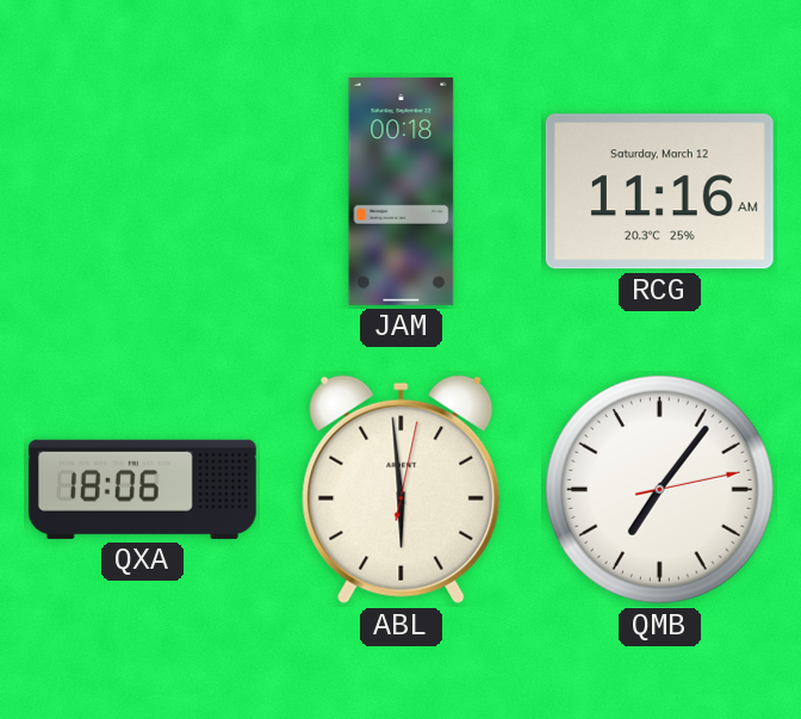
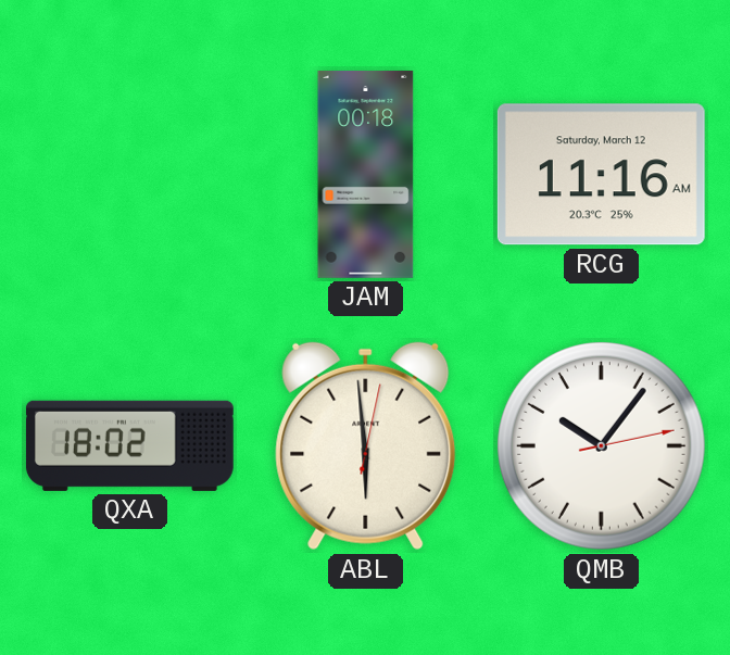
QXA: 18:06 -> 18:02 (129, 445)
QMB: 7:06 -> 10:06 (601, 445)
